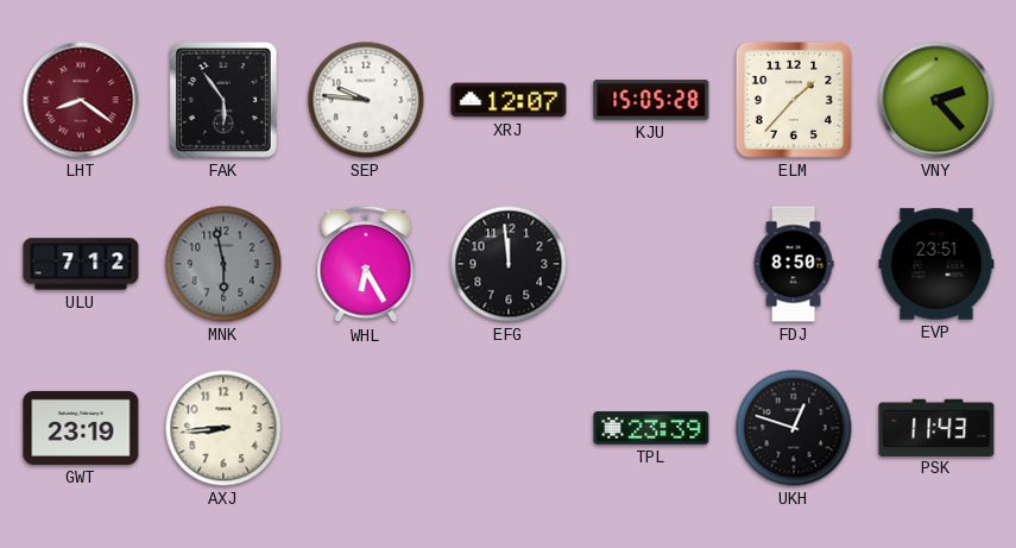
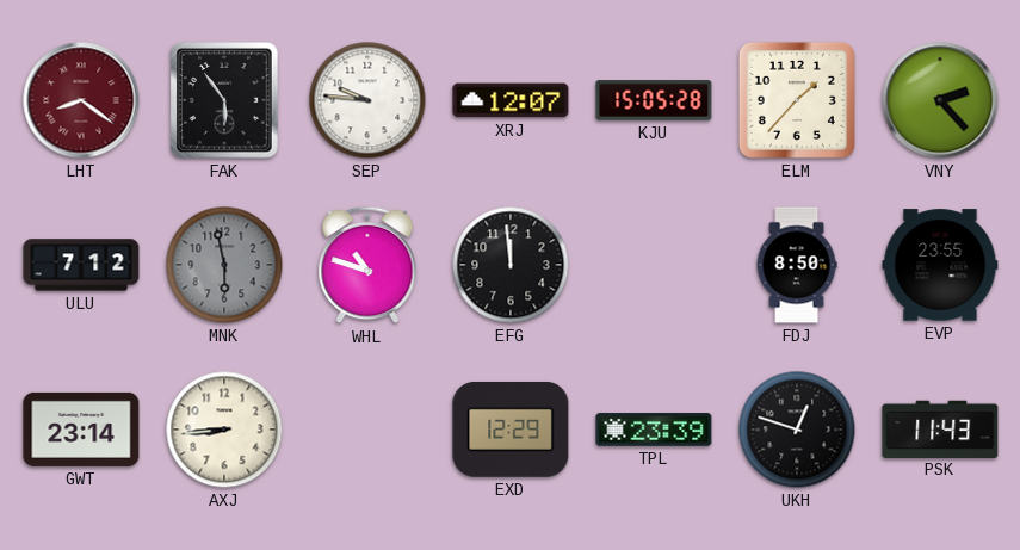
WHL: 6:25 -> 10:48 (367, 265)
EVP: 23:51 -> 23:55 (940, 265)
GWT: 23:19 -> 23:14 (81, 430)
EXD: none -> 12:29 (511, 430)
